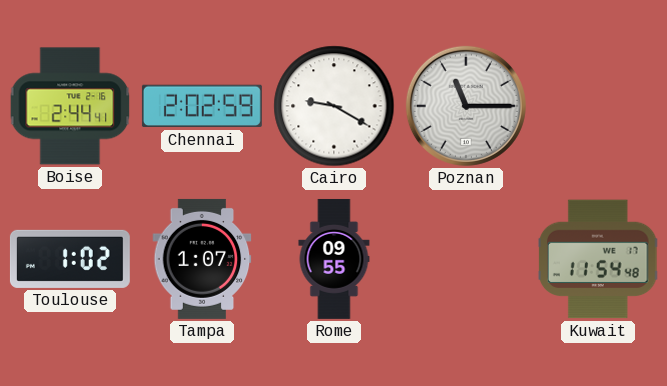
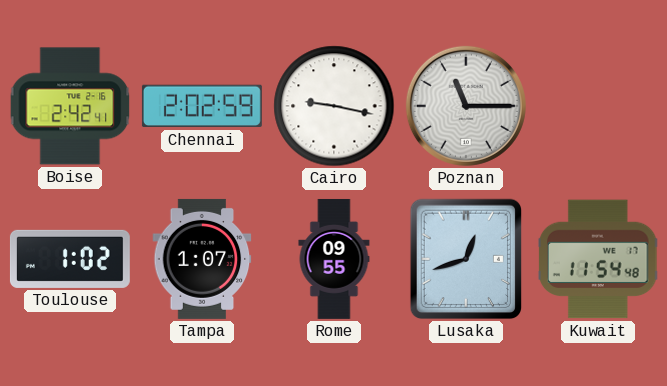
Boise: 2:44 -> 2:42 (70, 106)
Cairo: 9:20 -> 9:17 (334, 106)
Lusaka: none -> 12:42 (466, 259)
